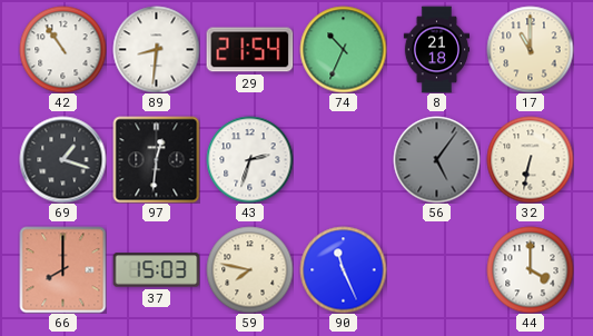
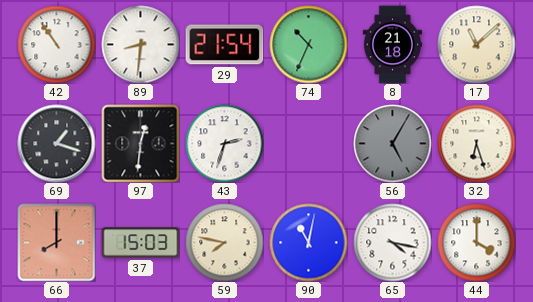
17: 11:00 -> 11:08 (476, 44)
56: 5:06 -> 5:05 (392, 143)
32: 6:32 -> 6:27 (476, 143)
90: 11:26 -> 11:02 (308, 242)
65: none -> 4:17 (392, 242)
